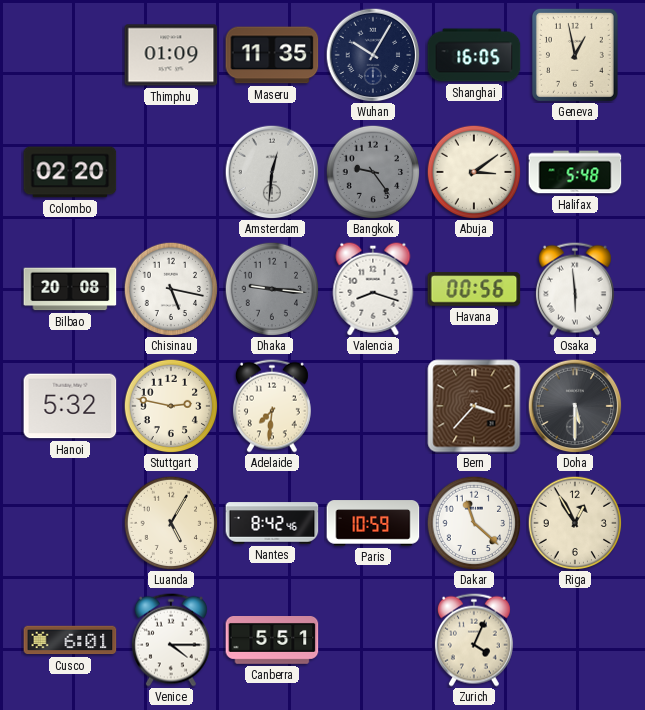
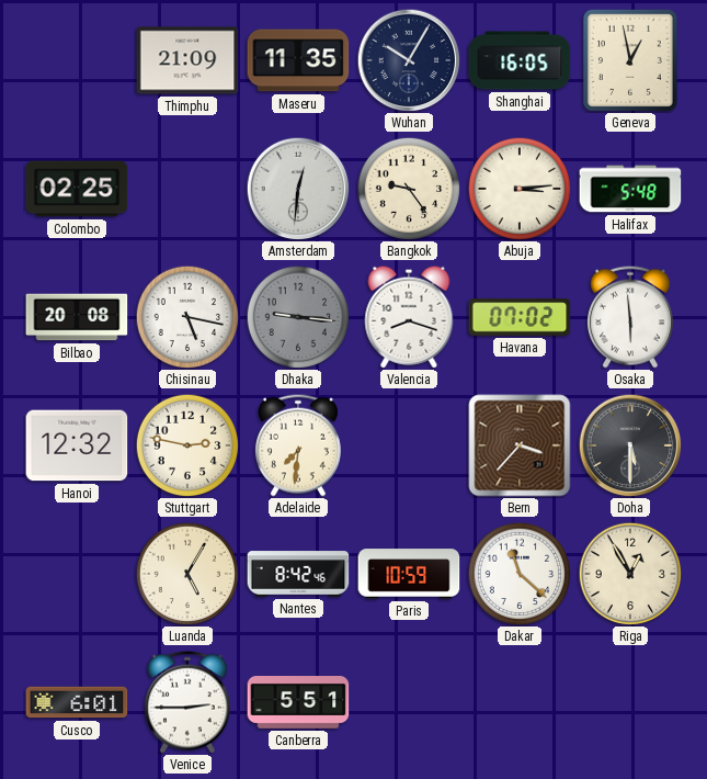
Thimphu: 01:09 -> 21:09 (187, 60)
Colombo: 02:20 -> 02:25 (77, 189)
Bangkok dial: grey -> cream (409, 189)
Abuja: 3:09 -> 3:14 (520, 189)
Havana: 00:56 -> 07:02 (520, 317)
Hanoi: 5:32 -> 12:32 (77, 445)
Venice: 4:15 -> 2:45 (187, 702)
Zurich: 4:04 -> none (474, 640)
